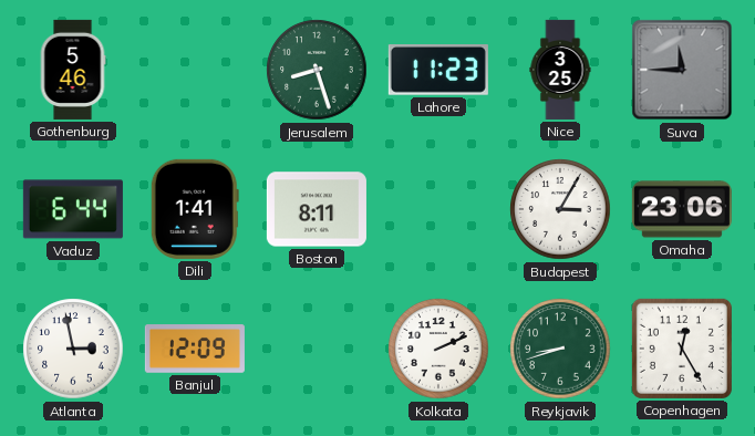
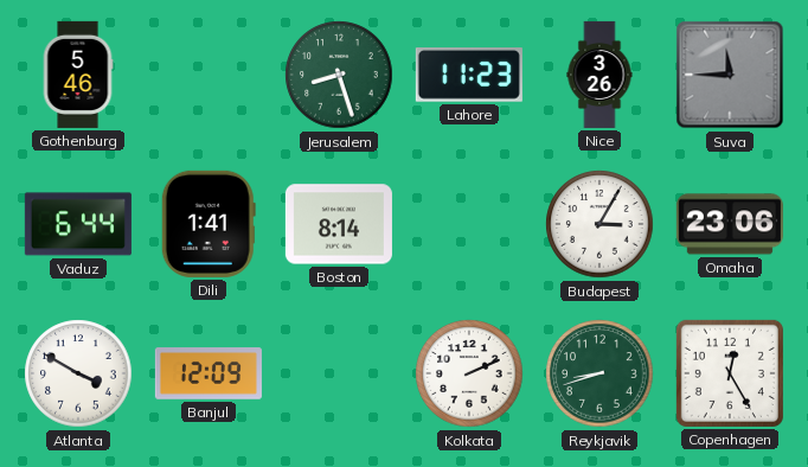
Nice: 3:25 -> 3:26 (599, 75)
Boston: 8:11 -> 8:14 (339, 224)
Atlanta: 2:58 -> 3:50 (78, 373)
